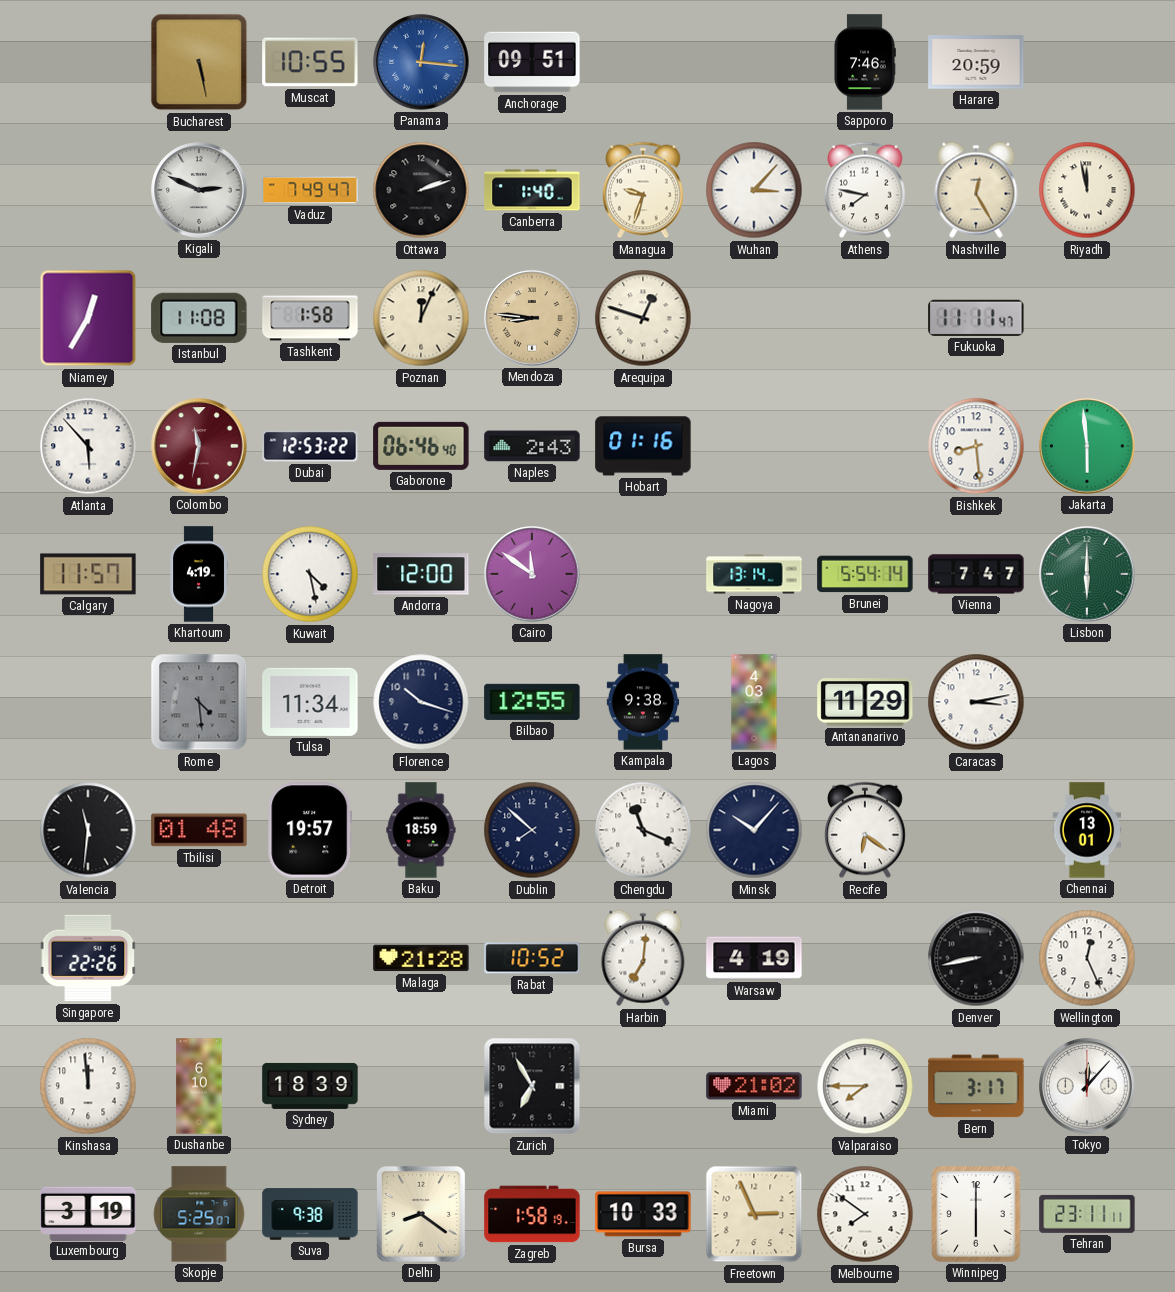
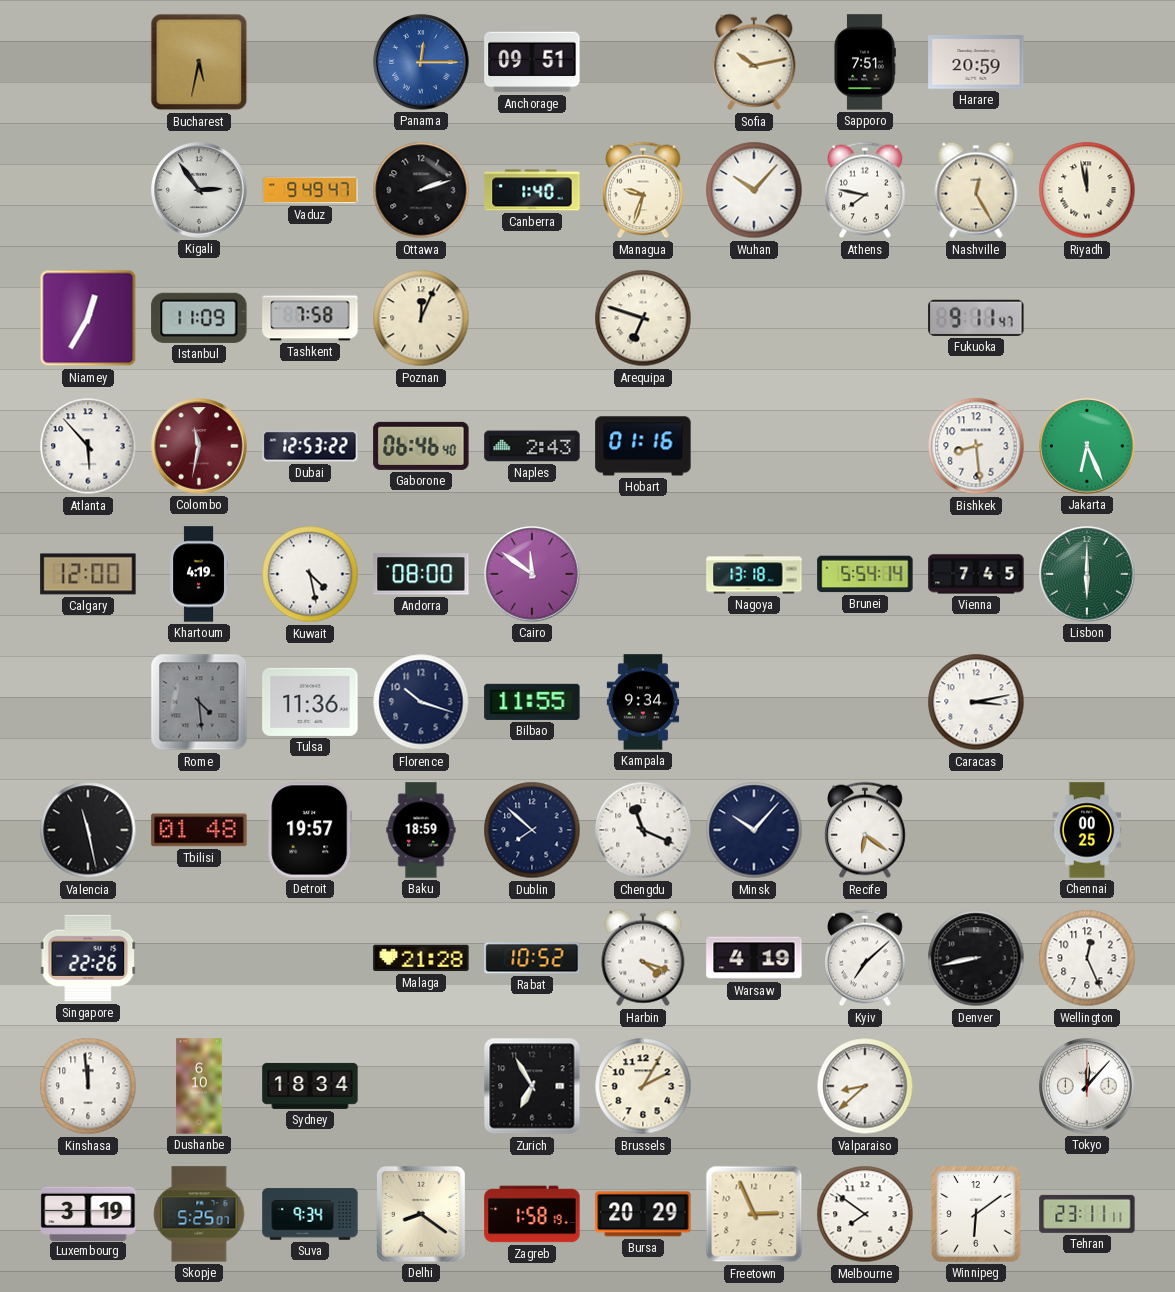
Bucharest: 5:28 -> 5:32 (199, 62)
Muscat: 10:55 -> none (310, 62)
Panama: 12:16 -> 12:15 (421, 62)
Sofia: none -> 10:13 (754, 62)
Sapporo: 7:46 -> 7:51 (865, 62)
Kigali: 2:49 -> 2:54 (199, 190)
Vaduz: 7:49 -> 9:49 (310, 190)
Wuhan: 3:07 -> 10:07 (754, 190)
Istanbul: 11:08 -> 11:09 (199, 318)
Tashkent: 1:58 -> 7:58 (310, 318)
Mendoza: 8:46 -> none (532, 318)
Arequipa: 12:48 -> 6:48 (643, 318)
Fukuoka: 11:11 -> 9:11 (976, 318)
Jakarta: 5:59 -> 6:26 (1087, 446)
Calgary: 11:57 -> 12:00 (88, 574)
Andorra: 12:00 -> 08:00 (421, 574)
Nagoya: 13:14 -> 13:18 (754, 574)
Vienna: 7:47 -> 7:45 (976, 574)
Tulsa: 11:34 -> 11:36 (310, 702)
Bilbao: 12:55 -> 11:55 (532, 702)
Kampala: 9:38 -> 9:34 (643, 702)
Lagos: 4:03 -> none (754, 702)
Antananarivo: 11:29 -> none (865, 703)
Valencia: 11:31 -> 11:28 (88, 830)
Chennai: 13:01 -> 00:25 (1087, 830)
Harbin: 7:01 -> 4:18 (643, 958)
Kyiv: none -> 7:08 (865, 958)
Sydney: 18:39 -> 18:34 (310, 1086)
Brussels: none -> 2:05 (643, 1086)
Miami: 21:02 -> none (754, 1086)
Valparaiso: 7:45 -> 8:38 (865, 1086)
Bern: 3:17 -> none (976, 1086)
Suva: 9:38 -> 9:34 (310, 1214)
Bursa: 10:33 -> 20:29 (643, 1214)
Winnipeg: 6:00 -> 6:09 (976, 1214)
